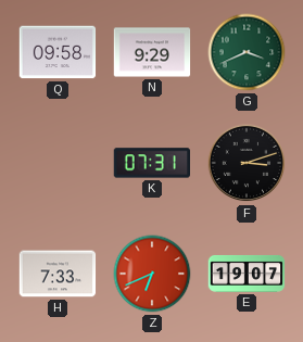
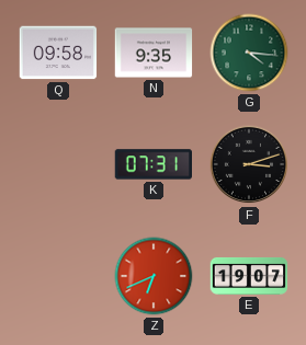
N: 9:29 -> 9:35 (154, 53)
G: 3:41 -> 4:16 (249, 53)
H: 7:33 -> none (58, 274)
